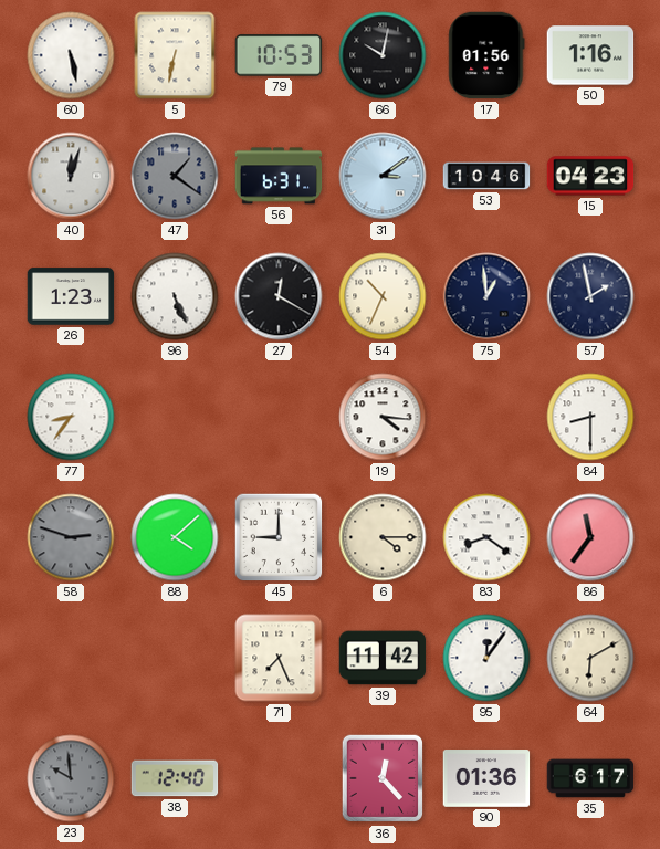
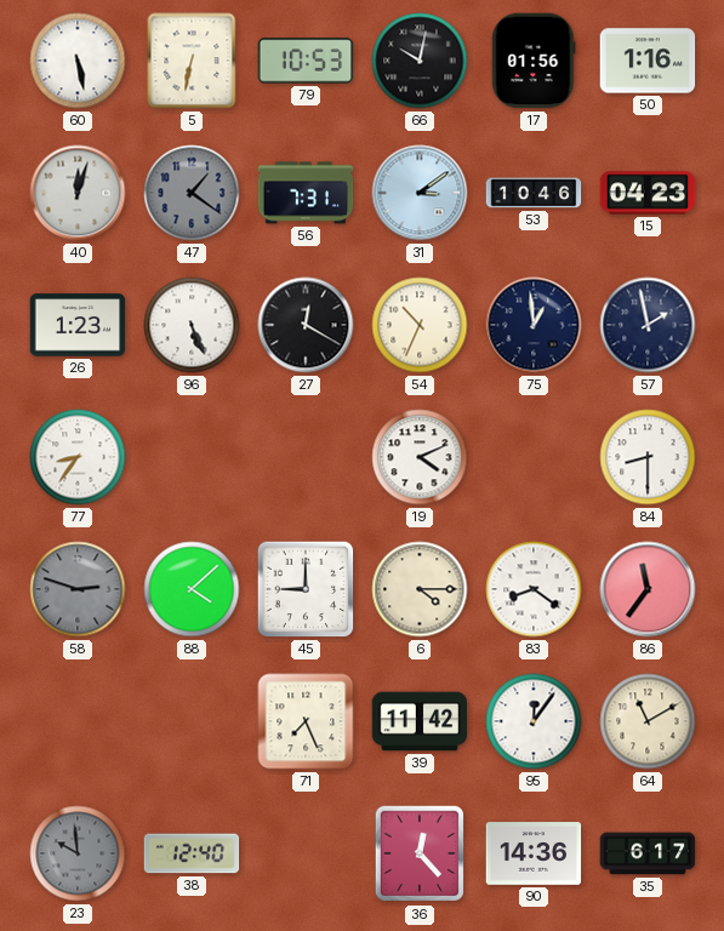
56: 6:31 -> 7:31 (306, 193)
19: 4:16 -> 4:11 (420, 457)
64: 6:10 -> 11:10 (648, 721)
90: 01:36 -> 14:36 (534, 853)
